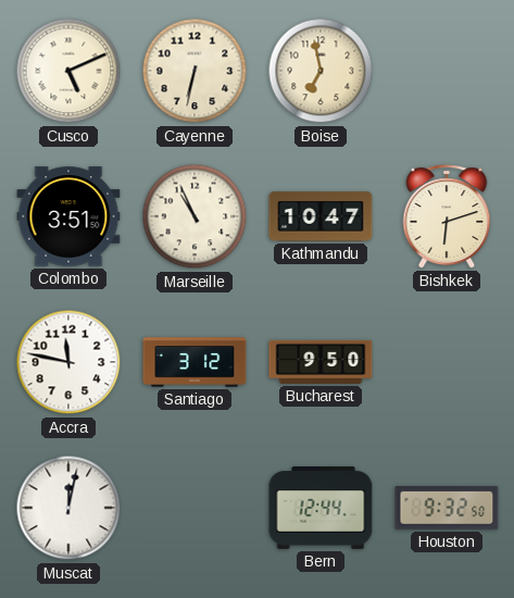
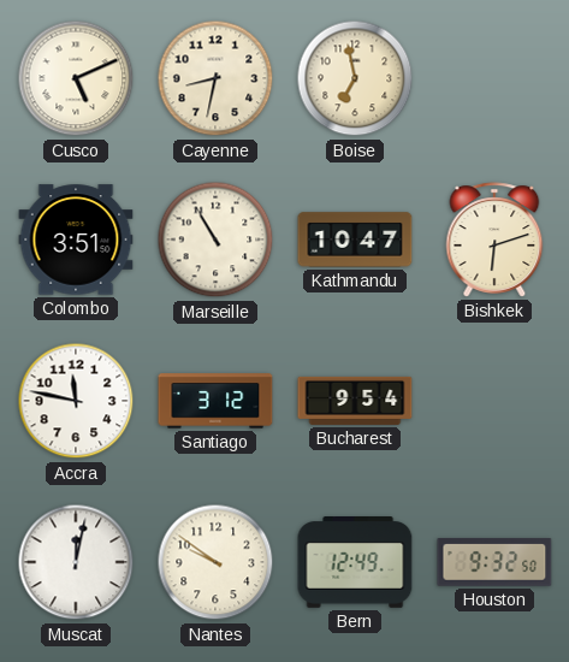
Cayenne: 6:32 -> 8:32 (215, 78)
Marseille: 10:56 -> 10:55 (215, 240)
Bucharest: 9:50 -> 9:54 (355, 401)
Nantes: none -> 9:51 (215, 562)
Bern: 12:44 -> 12:49 (355, 563)
